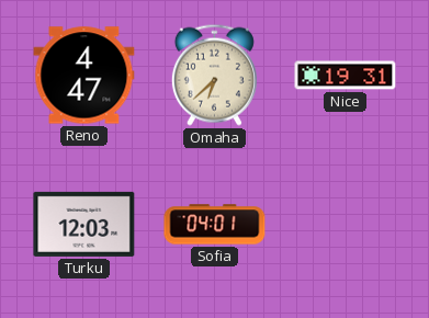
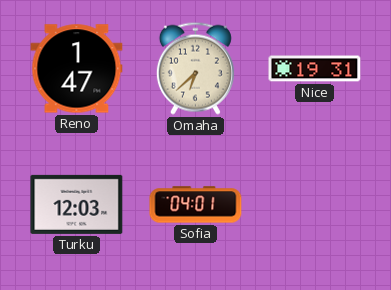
Reno: 4:47 -> 1:47 (77, 69)
